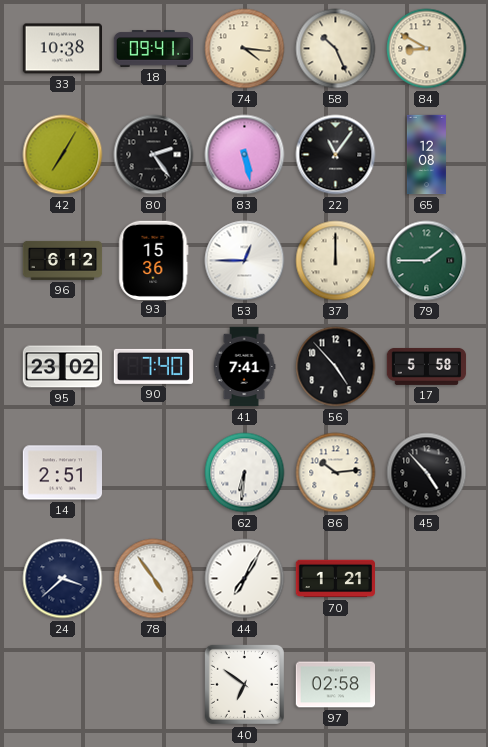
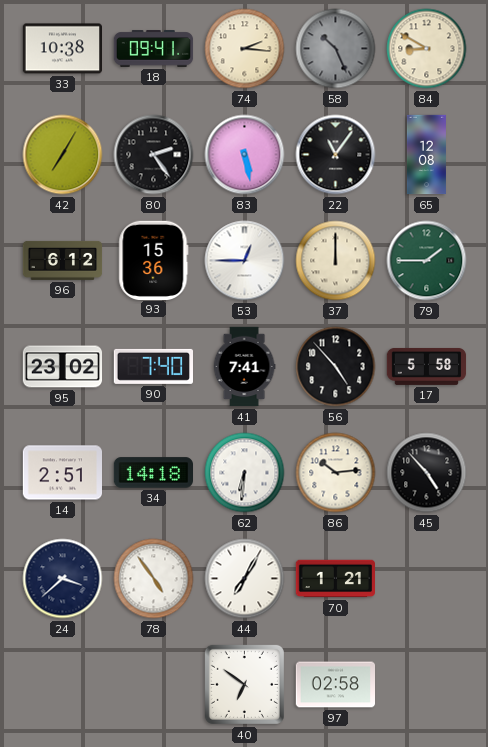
74: 4:16 -> 2:16 (245, 49)
58 dial: cream -> grey (336, 49)
34: none -> 14:18 (153, 473)
